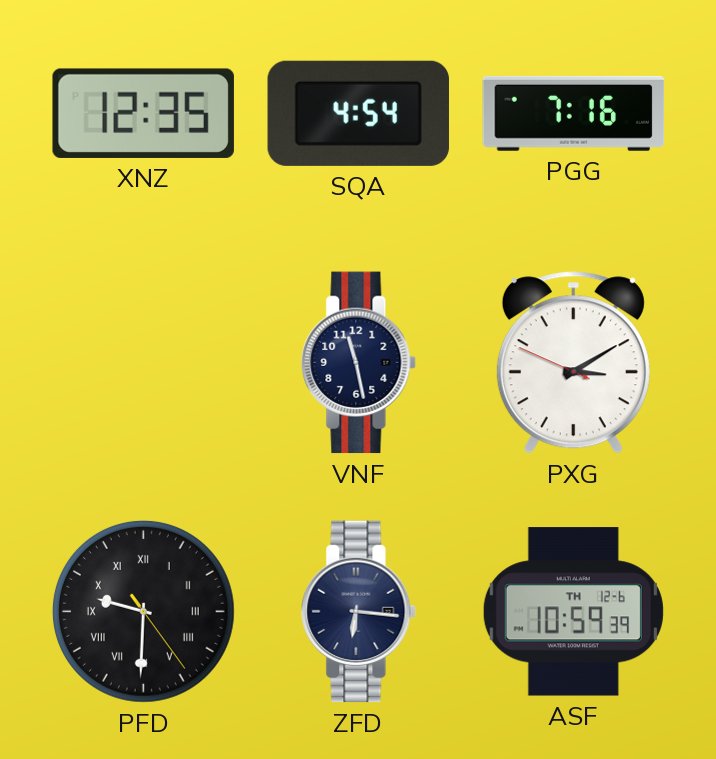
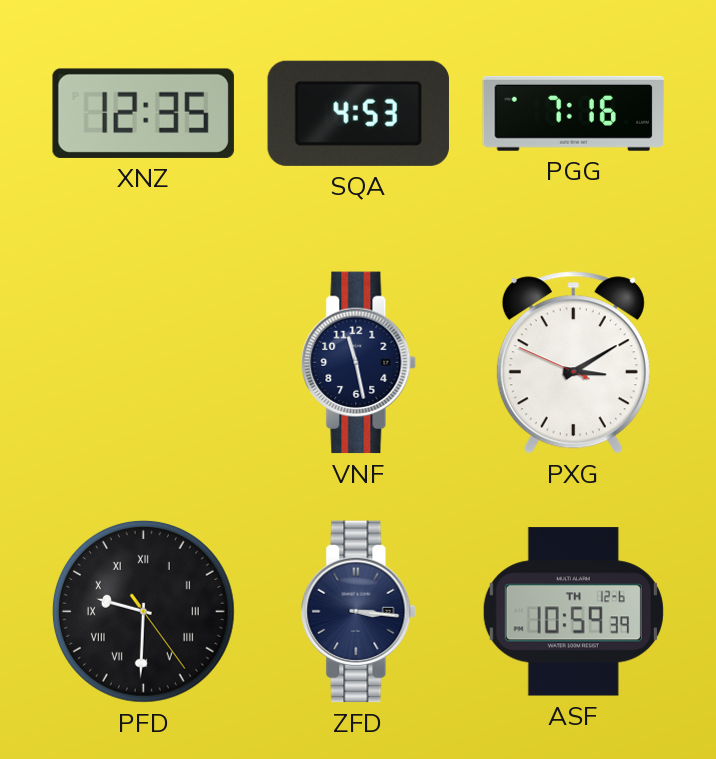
SQA: 4:54 -> 4:53 (358, 113)
ZFD: 6:16 -> 3:16 (359, 612)
